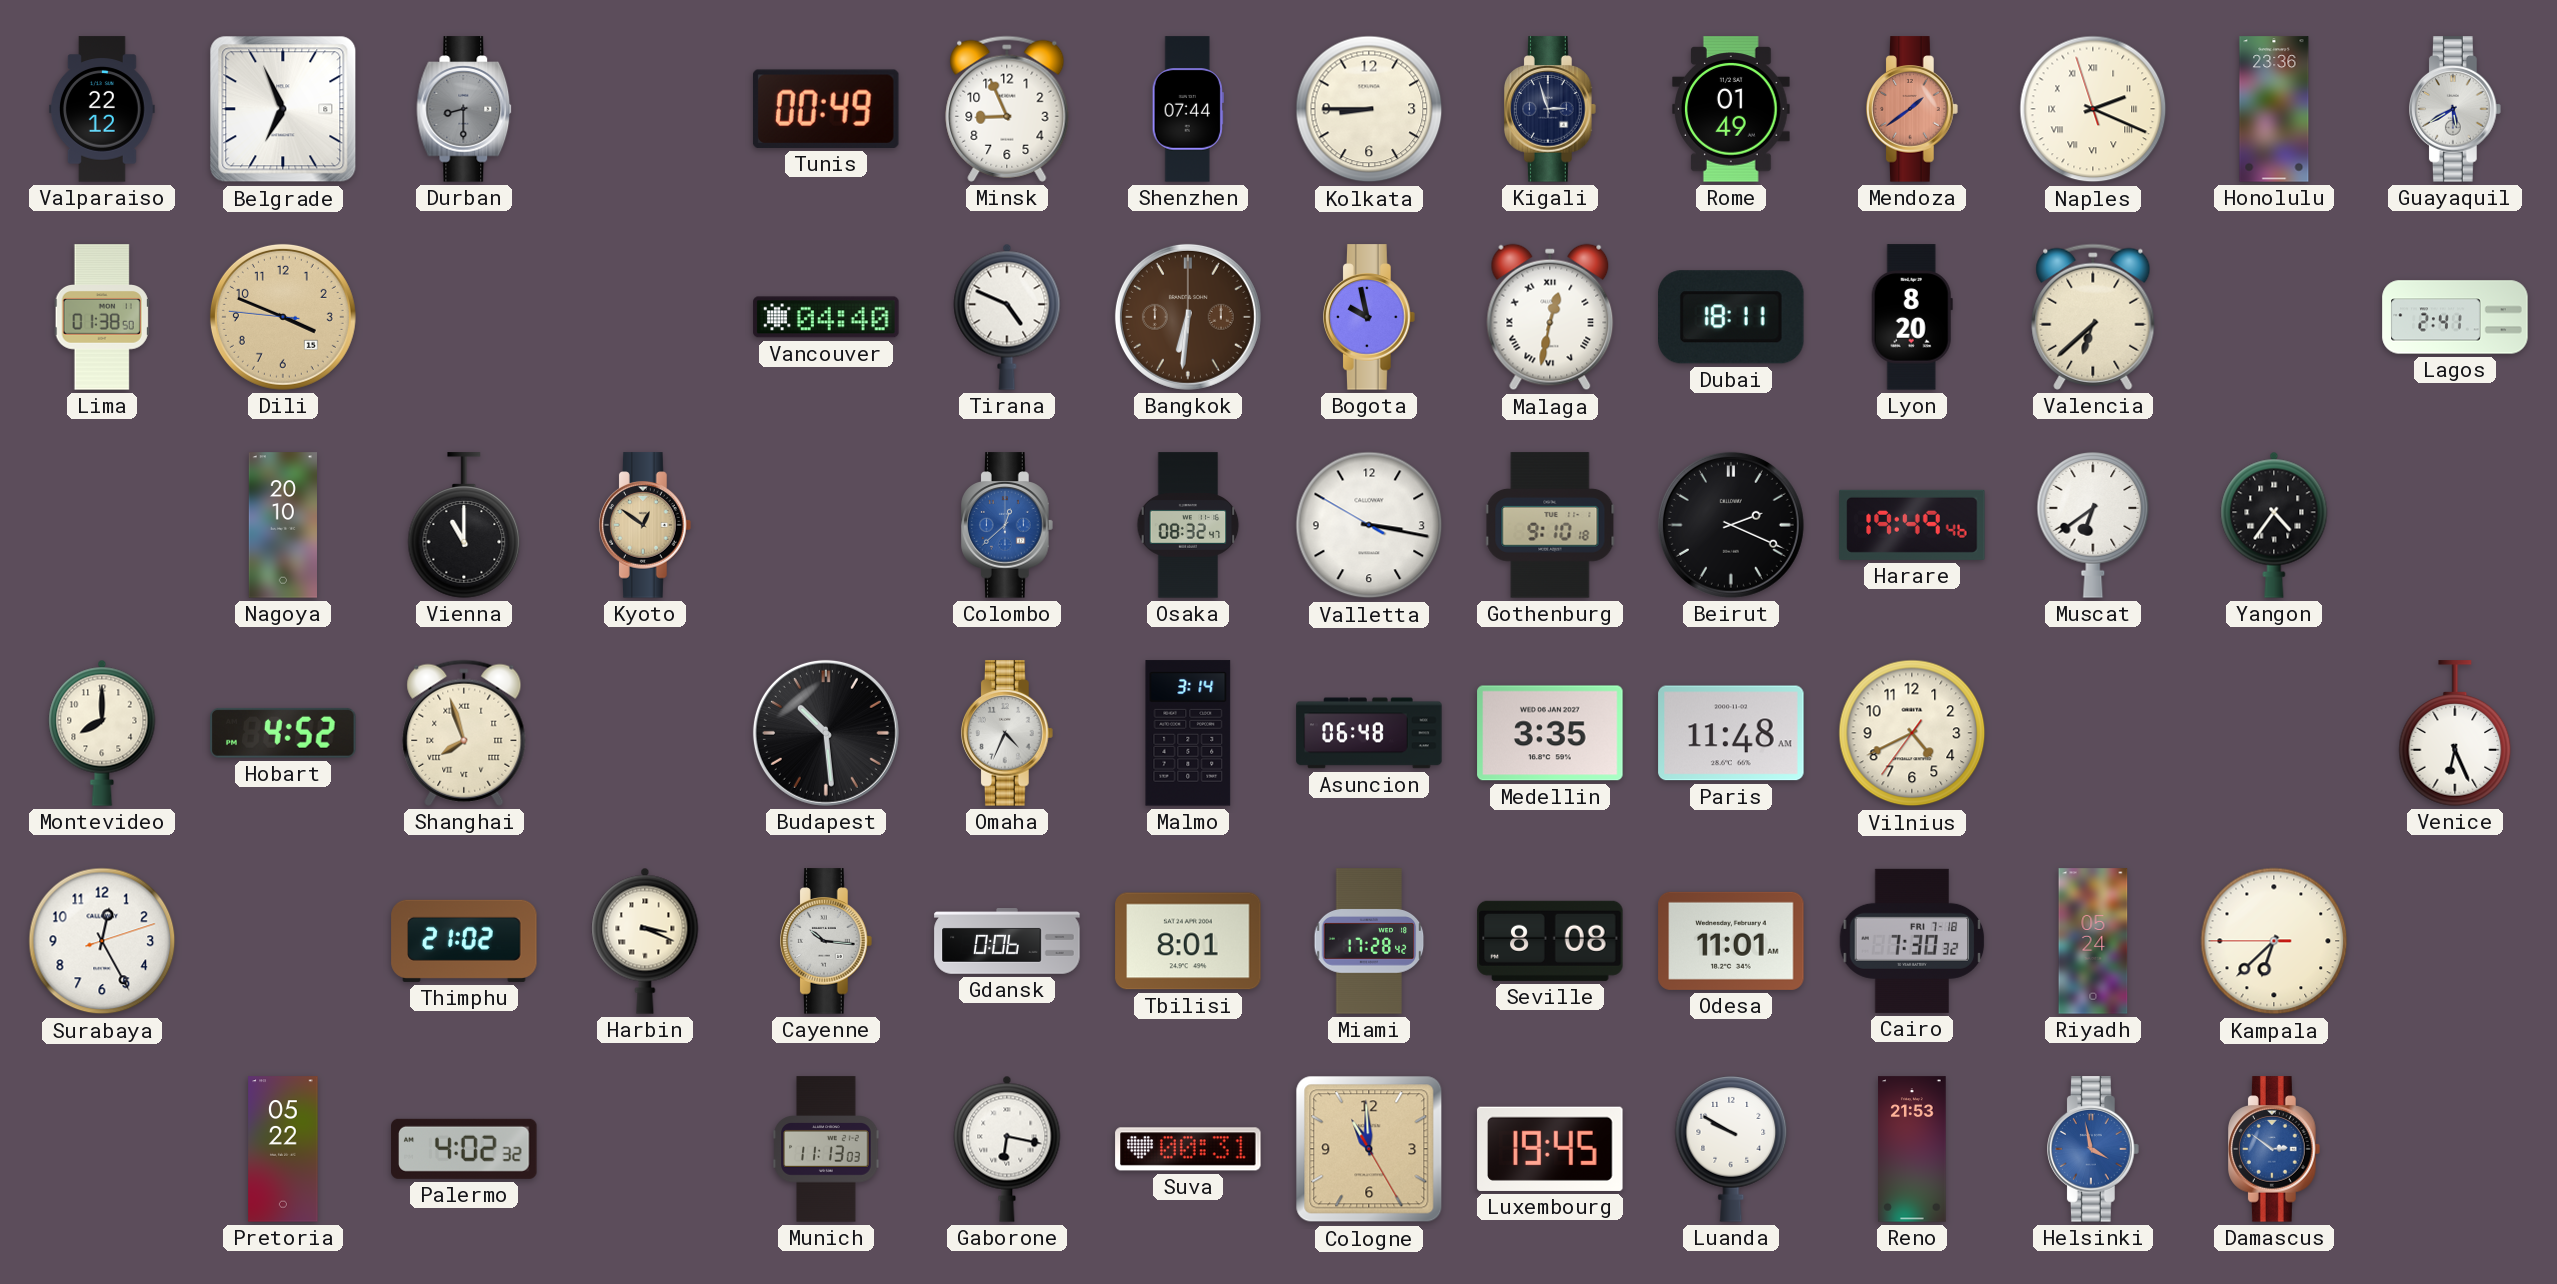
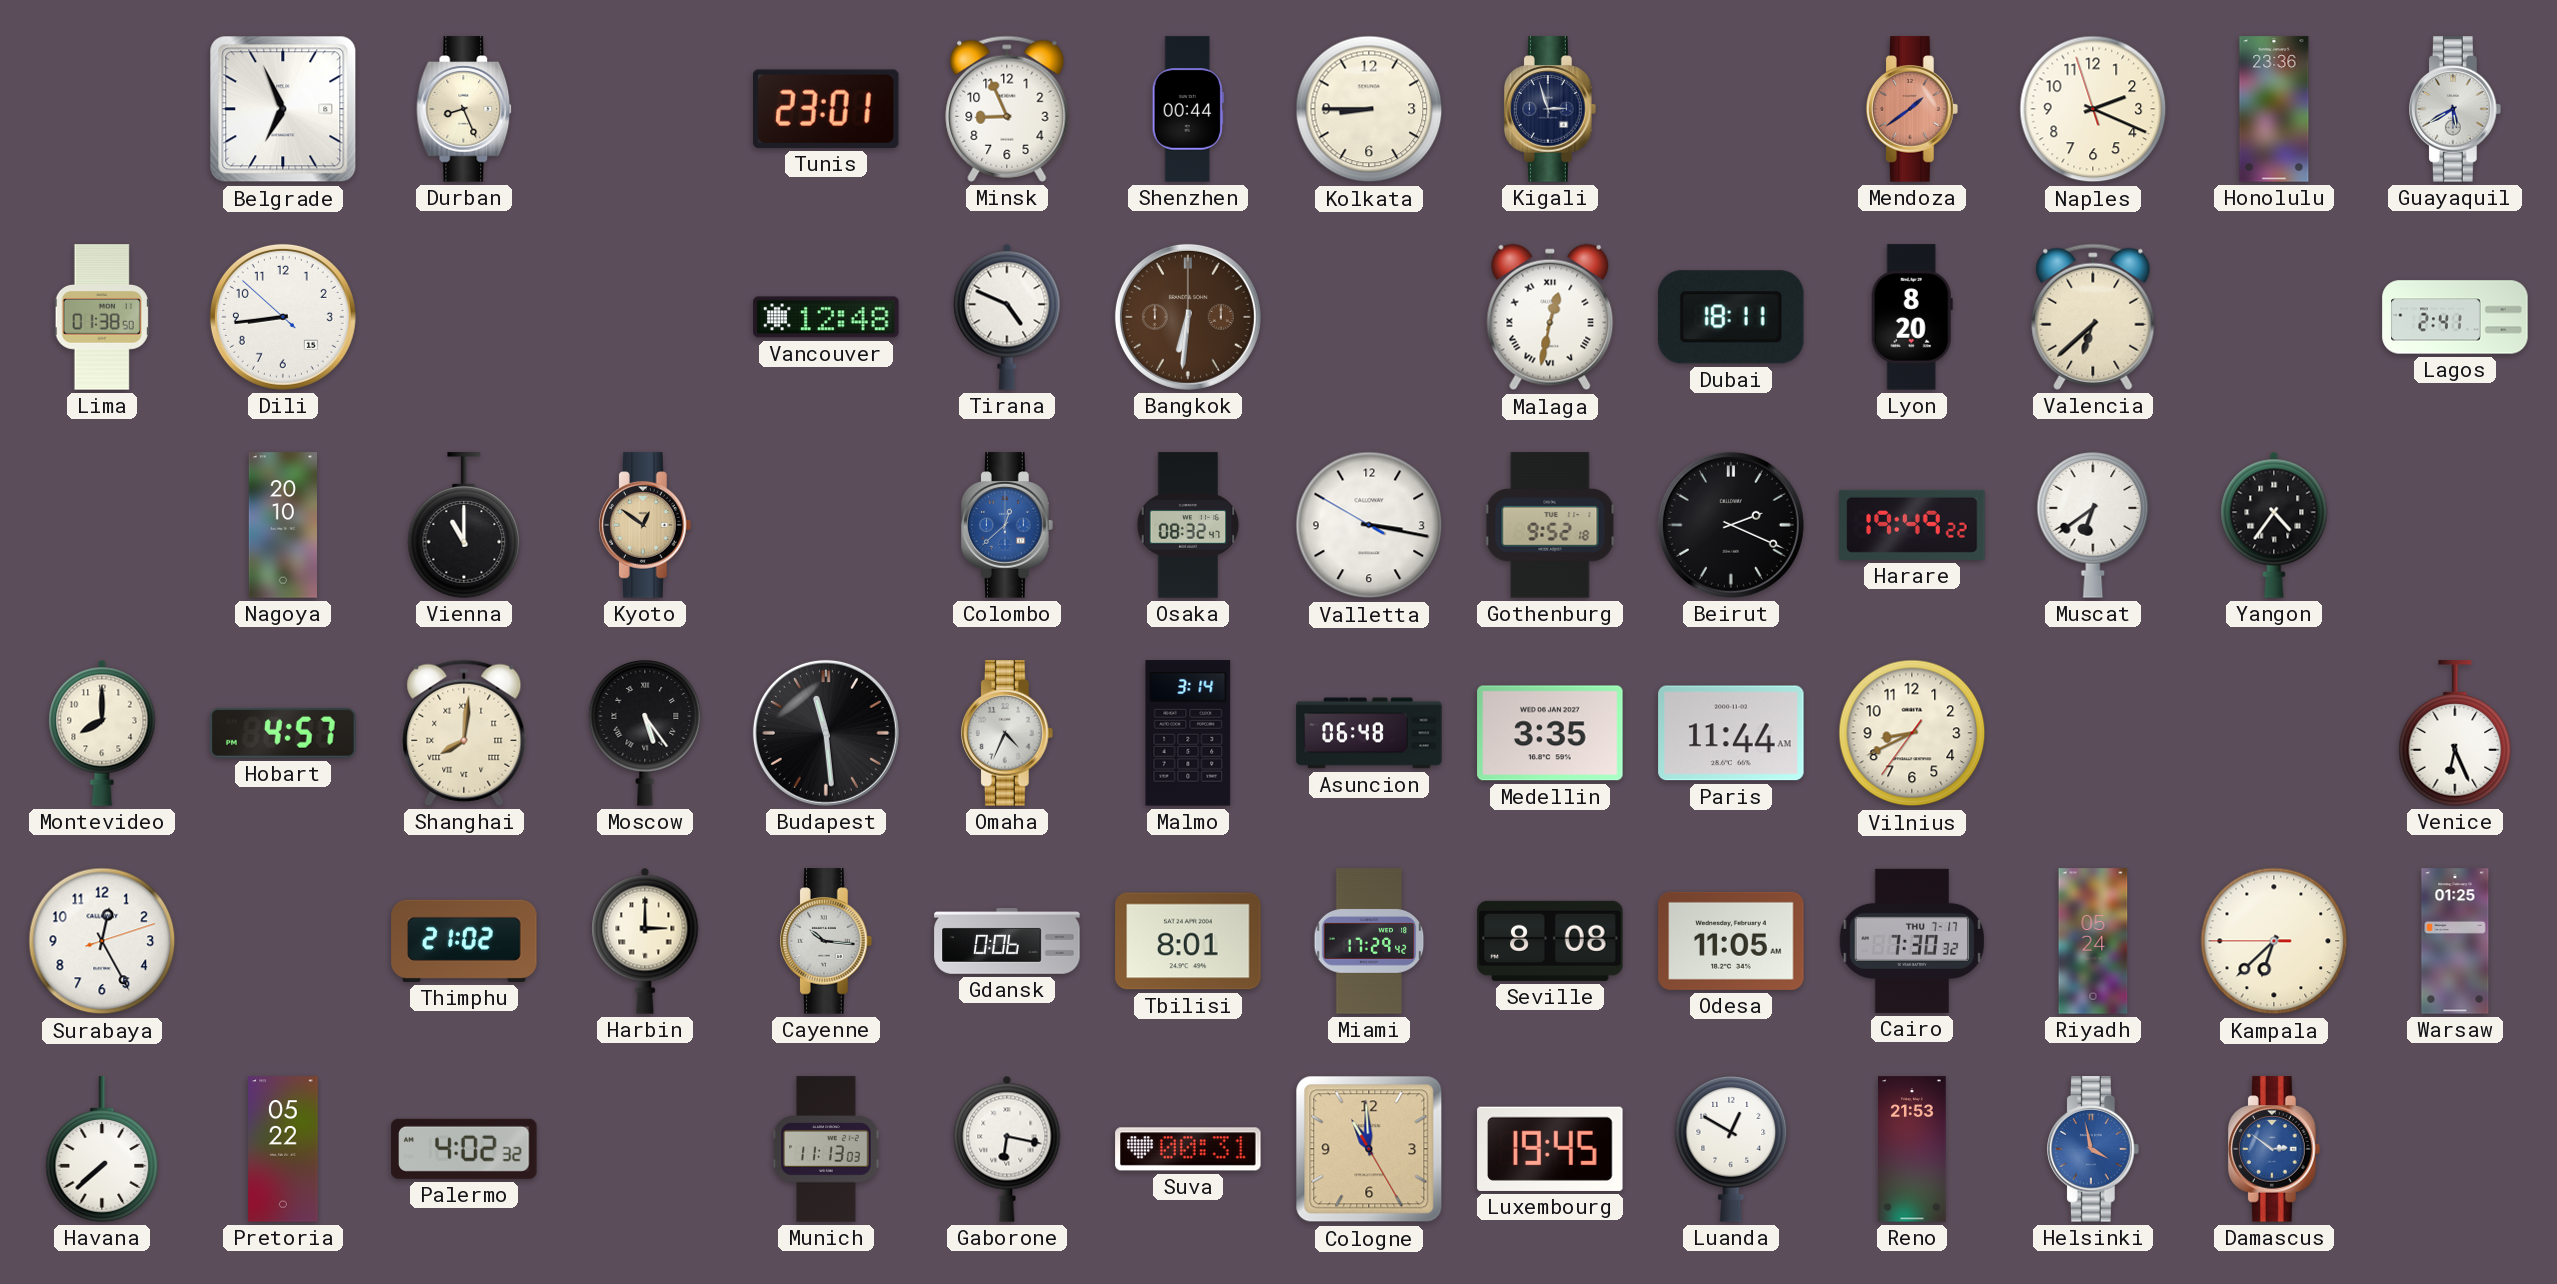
Valparaiso: 22:12 -> none (102, 109)
Durban: 8:30 -> 8:26 (464, 109)
Durban dial: grey -> cream (464, 109)
Tunis: 00:49 -> 23:01 (826, 109)
Shenzhen: 07:44 -> 00:44 (1188, 109)
Rome: 01:49 -> none (1732, 109)
Naples numerals: Roman -> Arabic (2093, 109)
Dili: 3:48 -> 8:43 (283, 317)
Dili dial: champagne -> white (283, 317)
Vancouver: 04:40 -> 12:48 (826, 317)
Bogota: 9:58 -> none (1369, 317)
Gothenburg: 9:10 -> 9:52 (1550, 525)
Harare: 19:49:46 -> 19:49:22 (1912, 525)
Hobart: 4:52 -> 4:57 (283, 733)
Shanghai: 7:57 -> 8:01 (464, 733)
Moscow: none -> 5:24 (645, 734)
Budapest: 10:29 -> 11:29 (826, 733)
Paris: 11:48 -> 11:44 (1731, 733)
Vilnius: 4:40 -> 8:40 (1912, 733)
Harbin: 3:19 -> 3:00 (645, 941)
Miami: 17:28 -> 17:29 (1369, 941)
Odesa: 11:01 -> 11:05 (1731, 941)
Cairo date: FRI 7-18 -> THU 7-17 (1912, 941)
Warsaw: none -> 01:25 (2455, 941)
Havana: none -> 7:38 (102, 1149)
Luanda: 9:50 -> 12:50 (1731, 1150)
